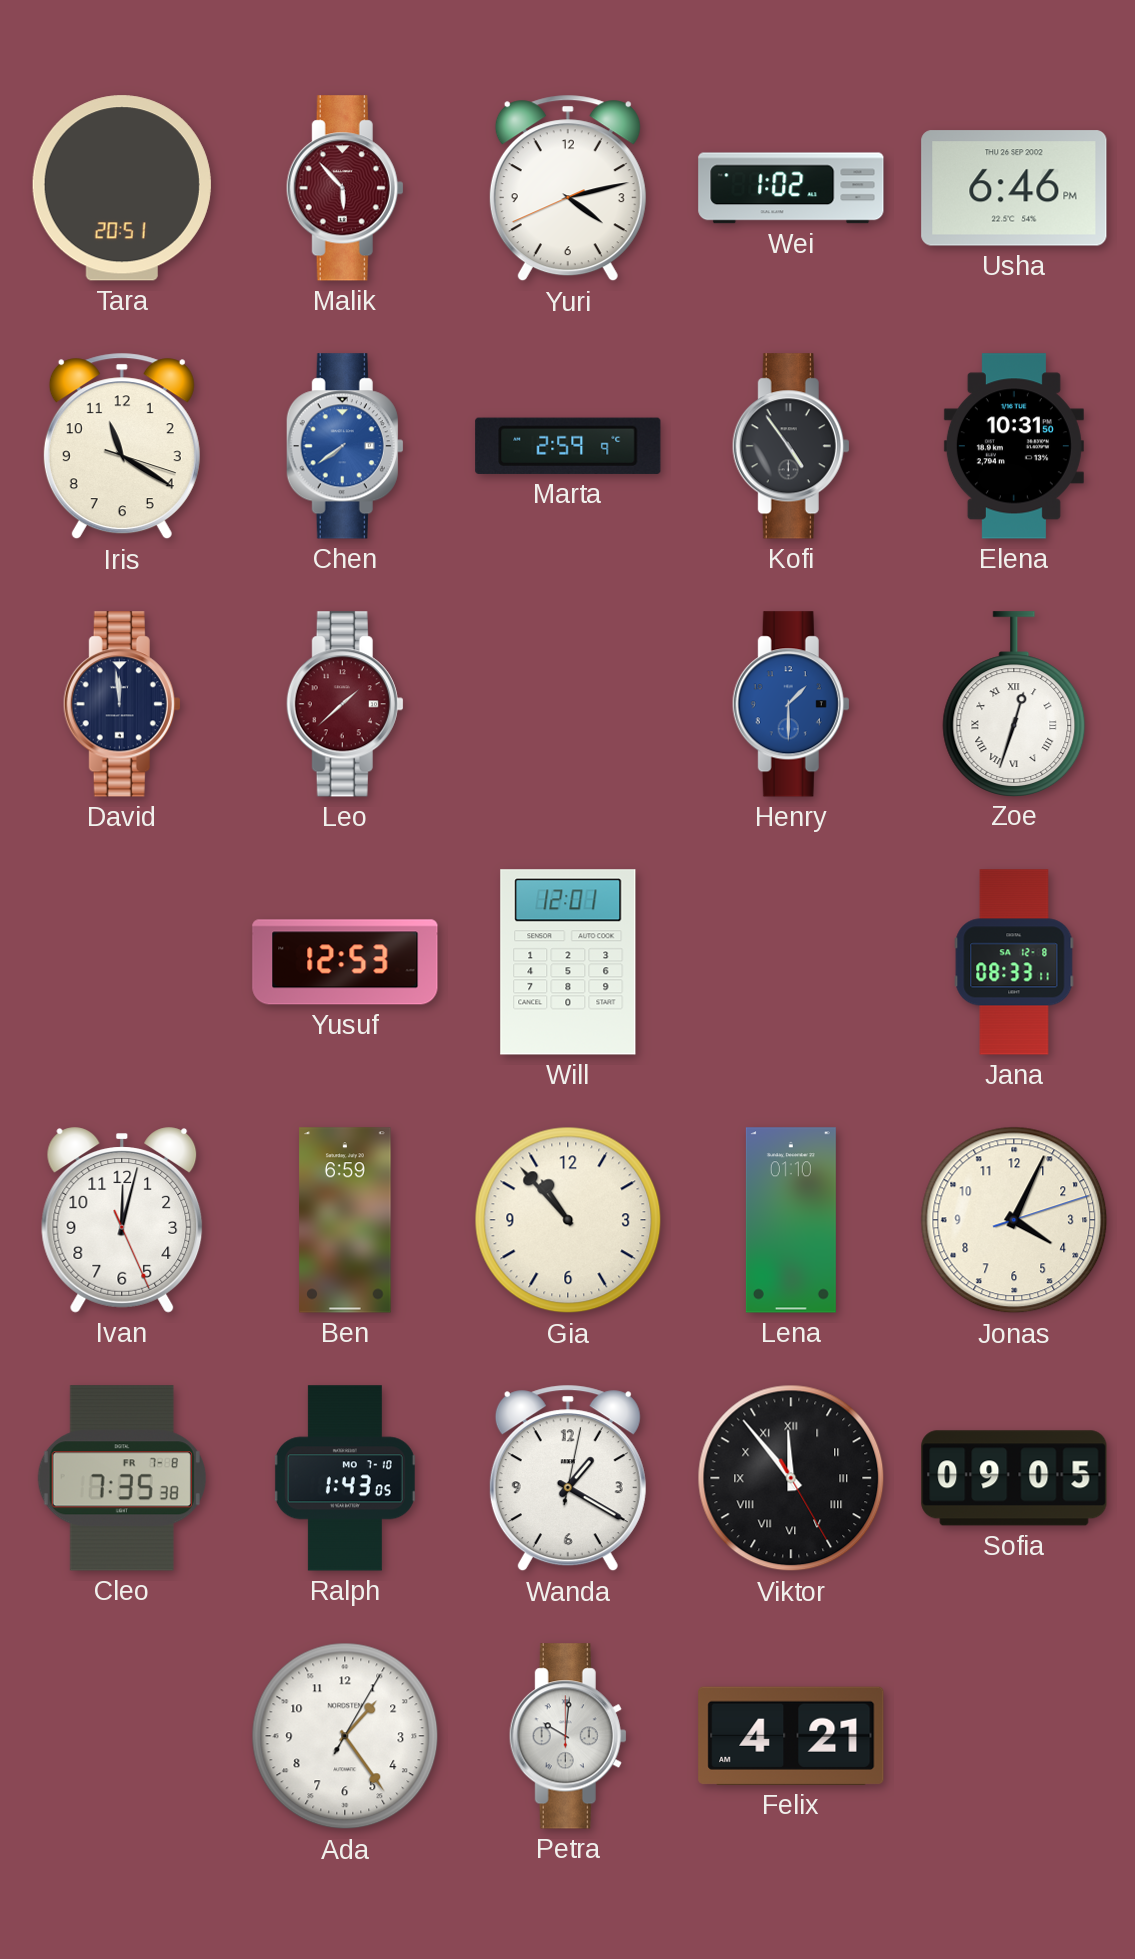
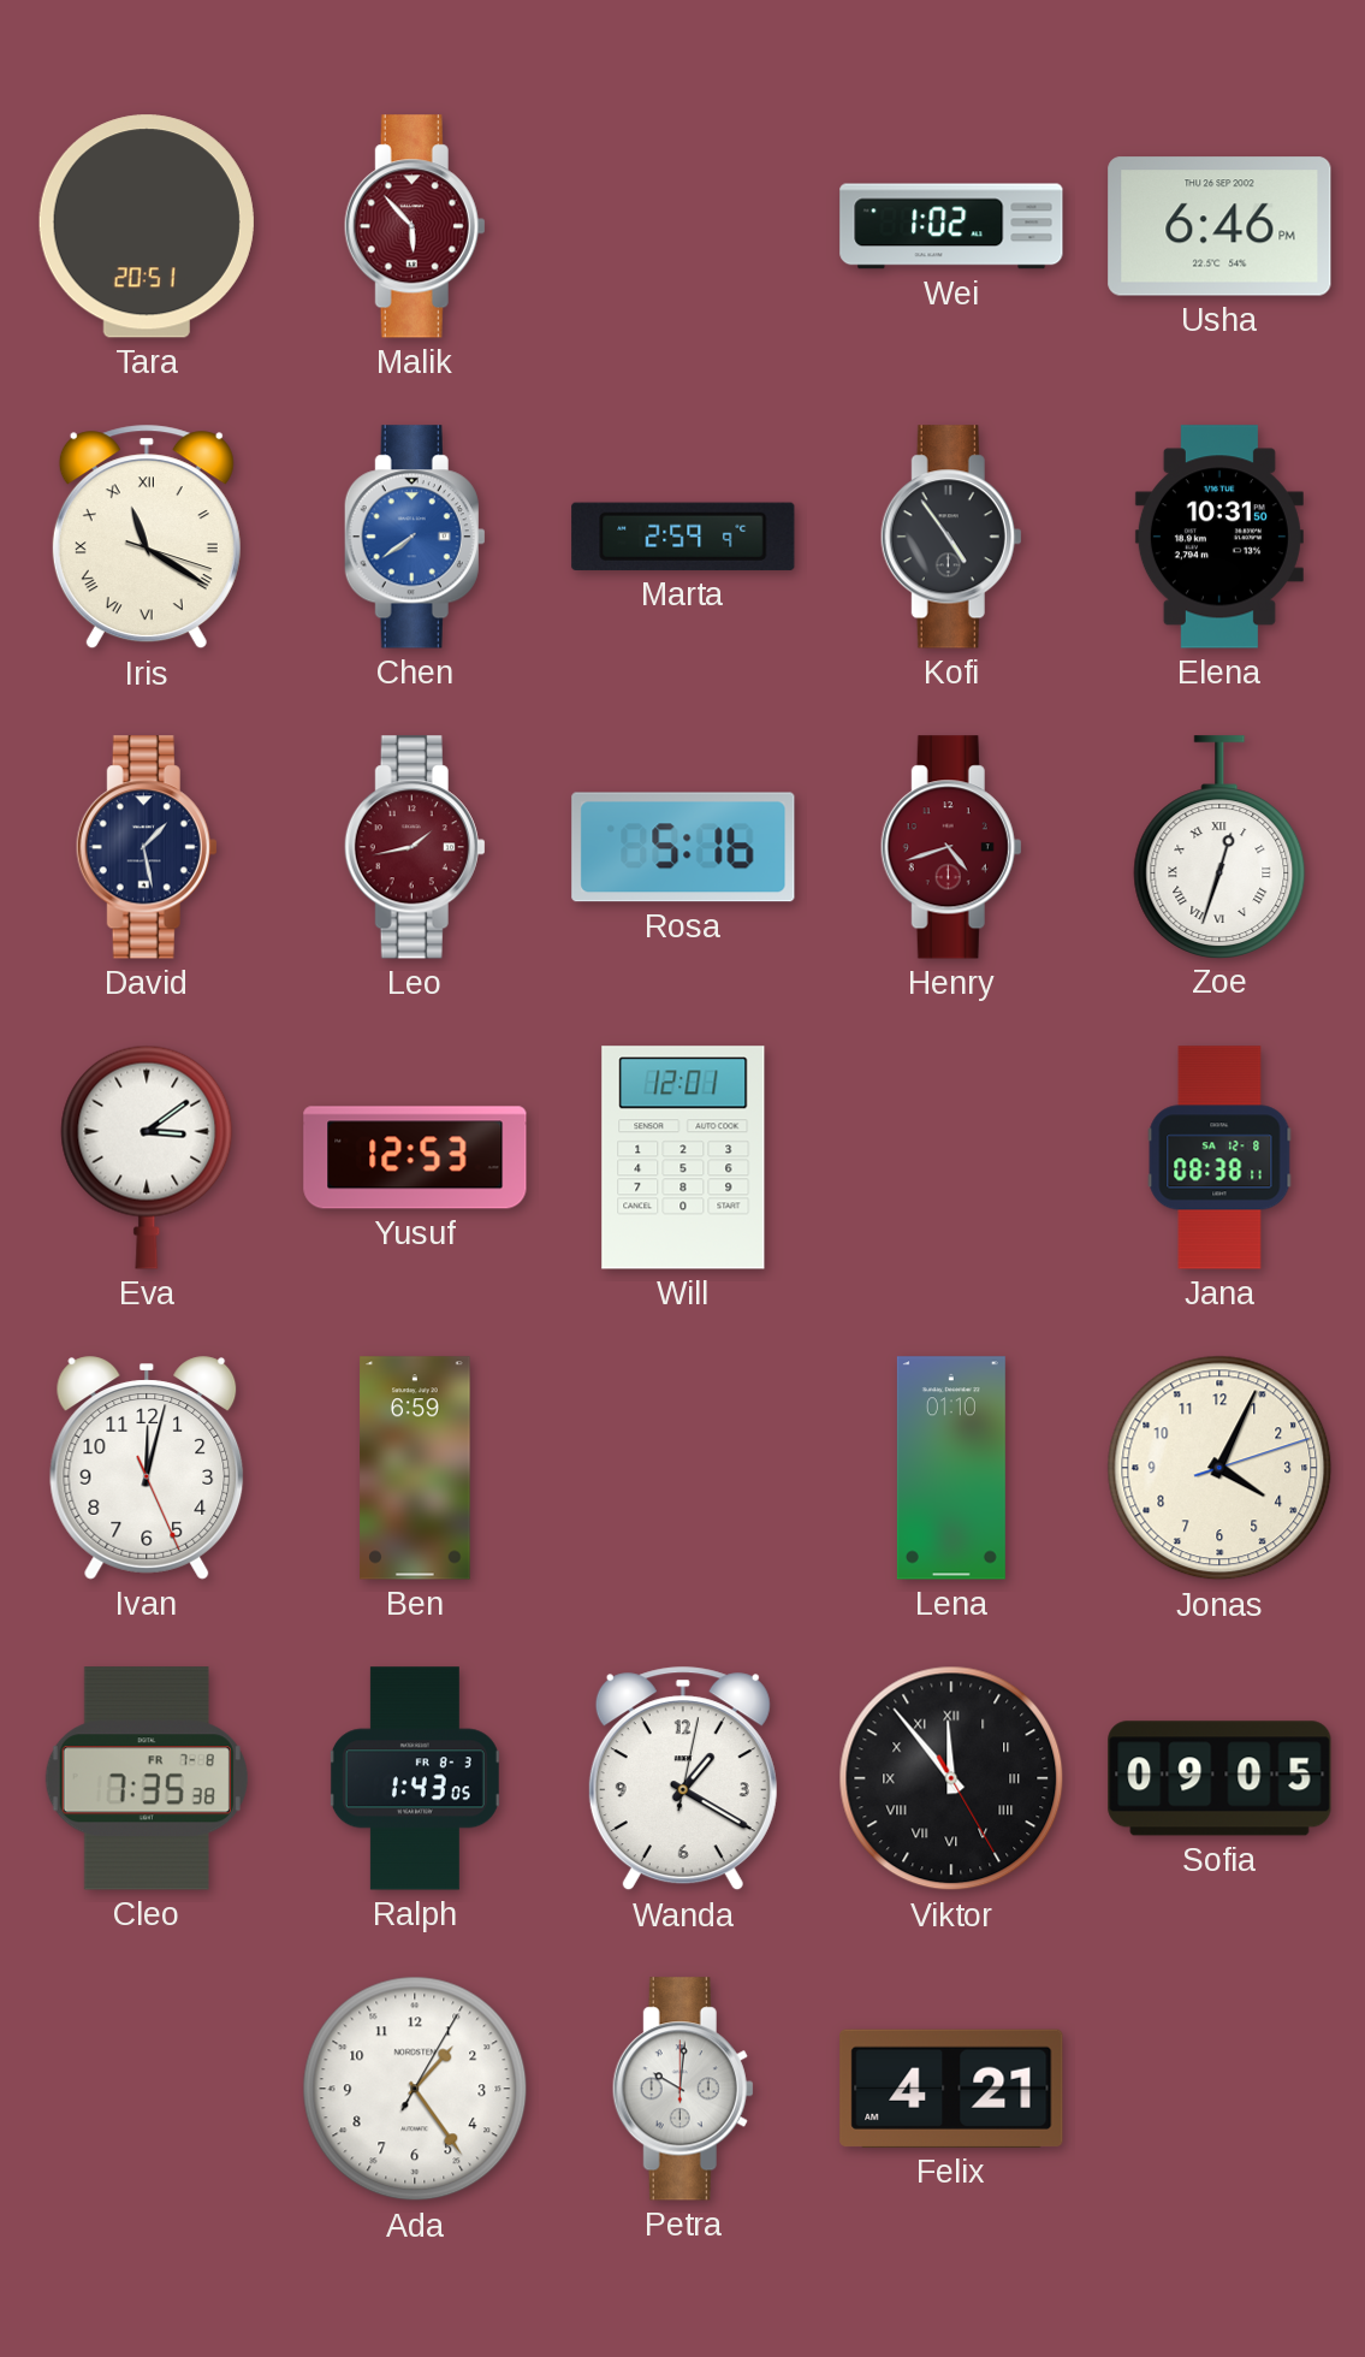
Yuri: 4:12 -> none (568, 188)
Iris numerals: Arabic -> Roman (147, 537)
David: 11:59 -> 1:28 (147, 847)
Leo: 1:38 -> 1:43 (415, 847)
Rosa: none -> 5:16 (683, 847)
Henry: 1:30 -> 4:42 (951, 847)
Henry dial: blue -> burgundy (951, 847)
Eva: none -> 3:09 (147, 1157)
Jana: 08:33 -> 08:38 (1219, 1157)
Gia: 10:53 -> none (568, 1220)
Ralph date: MO 7-10 -> FR 8-3 (415, 1778)
